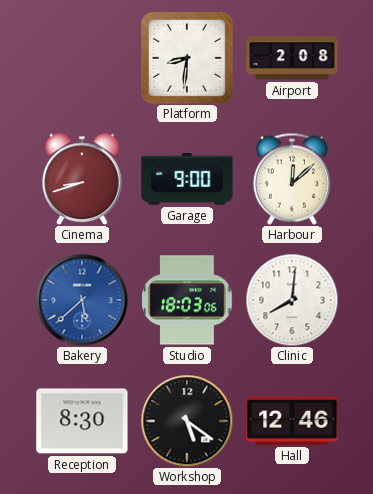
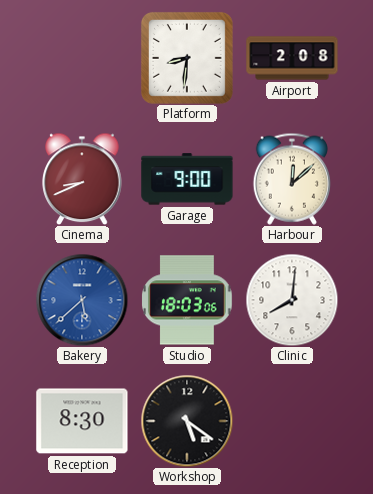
Cinema: 8:42 -> 8:41 (82, 179)
Hall: 12:46 -> none (292, 421)
